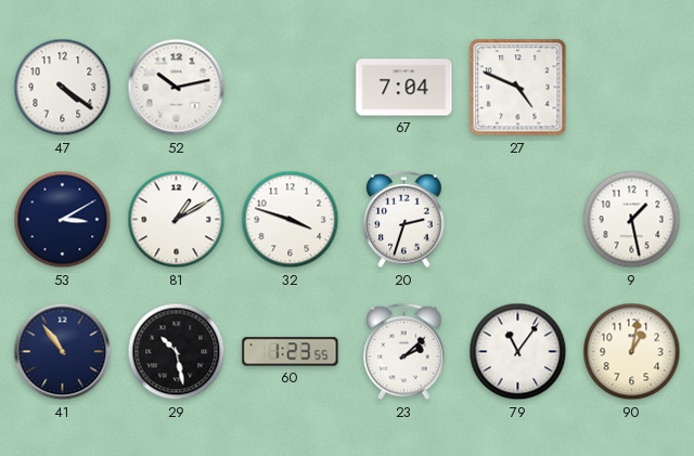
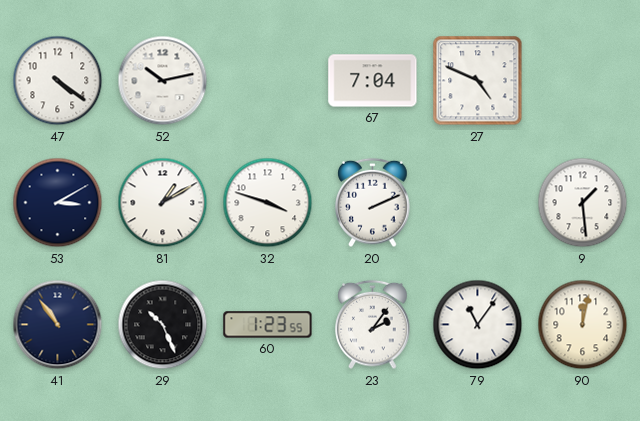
20: 2:33 -> 2:11 (373, 203)
9: 1:28 -> 1:29 (583, 203)
29: 10:28 -> 10:26 (163, 325)
23: 2:08 -> 2:06 (373, 325)
90: 1:02 -> 12:02 (583, 325)
